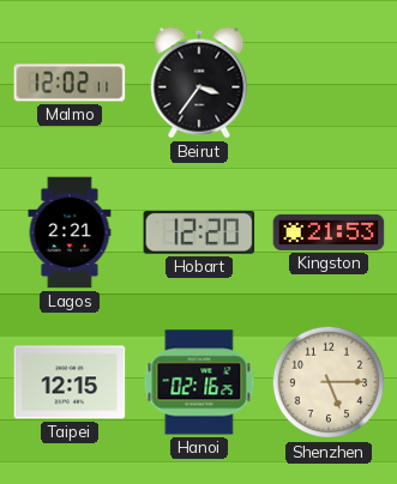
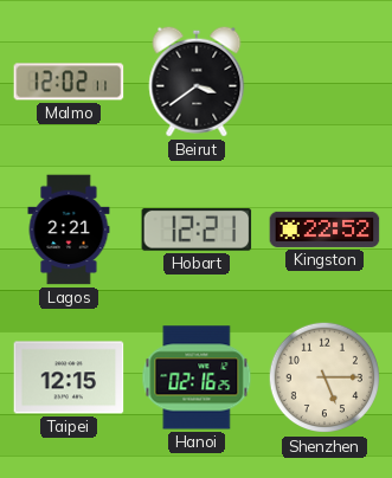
Beirut: 3:36 -> 3:39 (197, 82)
Hobart: 12:20 -> 12:21 (197, 230)
Kingston: 21:53 -> 22:52 (324, 230)
